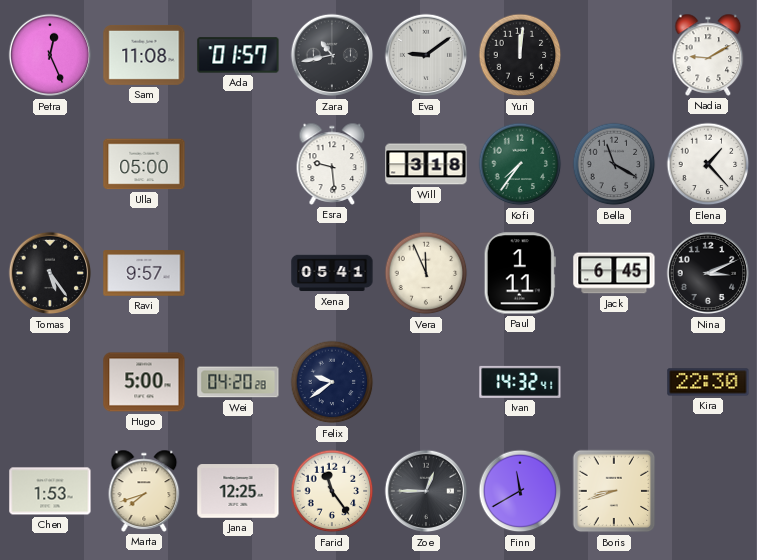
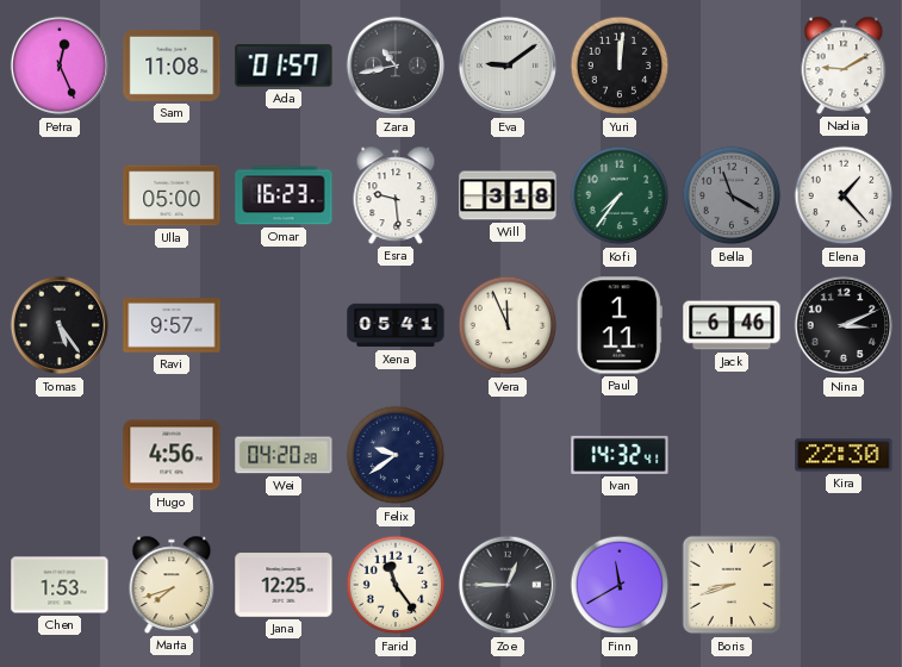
Omar: none -> 16:23 (284, 195)
Jack: 6:45 -> 6:46 (732, 325)
Hugo: 5:00 -> 4:56 (172, 455)
